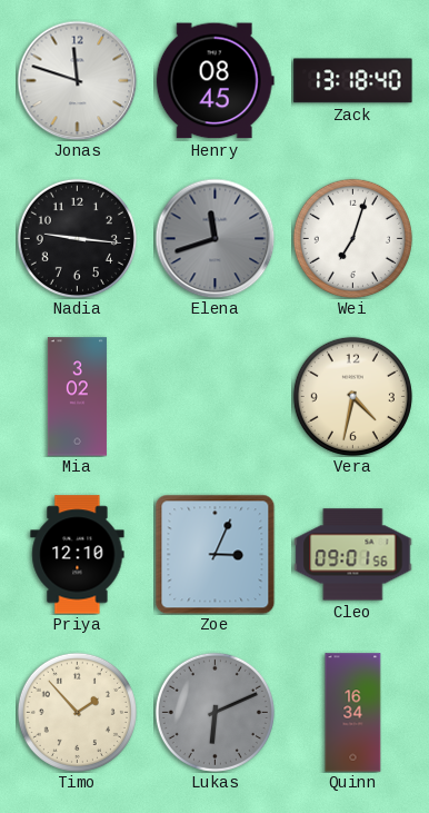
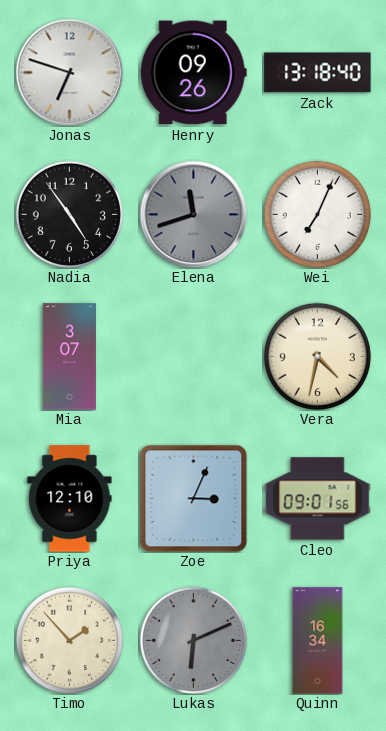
Jonas: 11:48 -> 6:48 (69, 72)
Henry: 08:45 -> 09:26 (193, 73)
Nadia: 9:16 -> 4:54 (69, 214)
Wei: 7:03 -> 7:04 (317, 214)
Mia: 3:02 -> 3:07 (69, 357)
